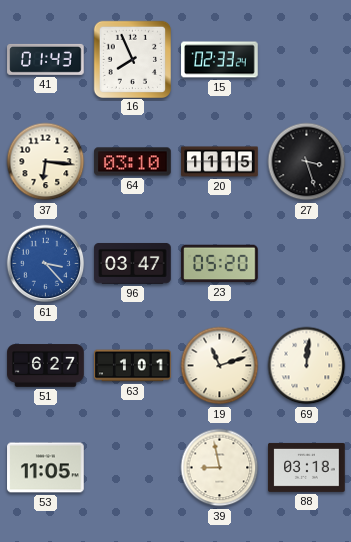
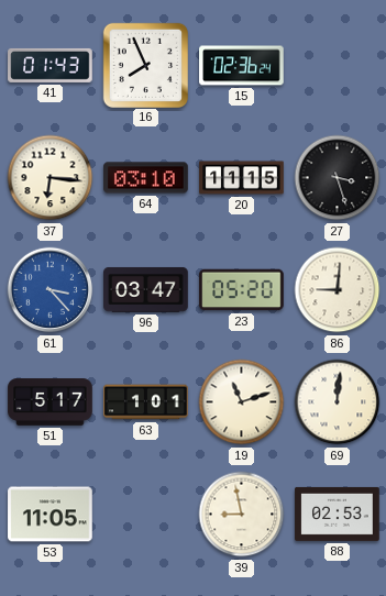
15: 02:33 -> 02:36 (242, 66)
86: none -> 9:01 (338, 290)
51: 6:27 -> 5:17 (51, 402)
88: 03:18 -> 02:53 (338, 514)
